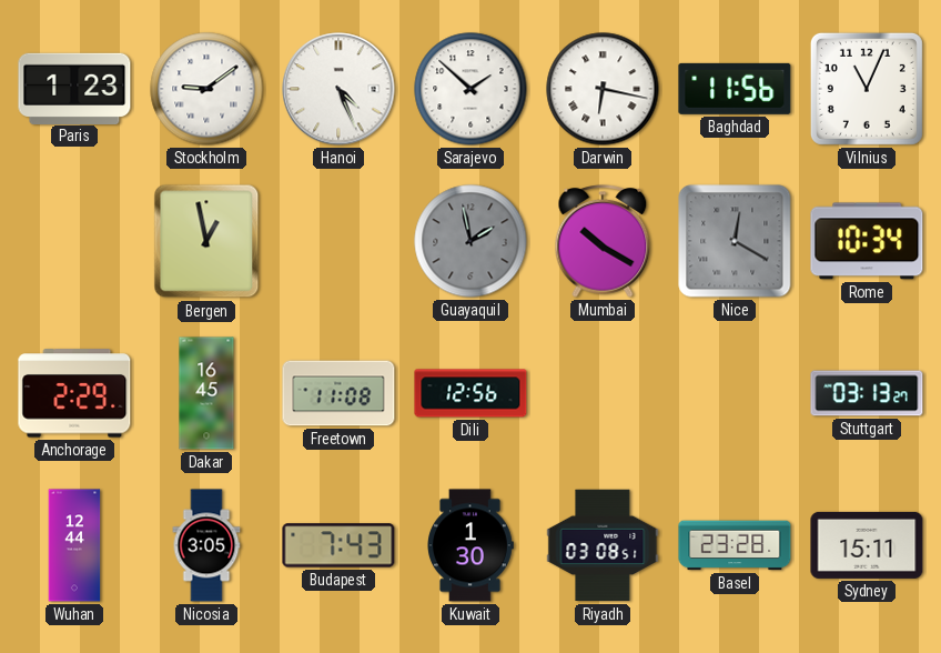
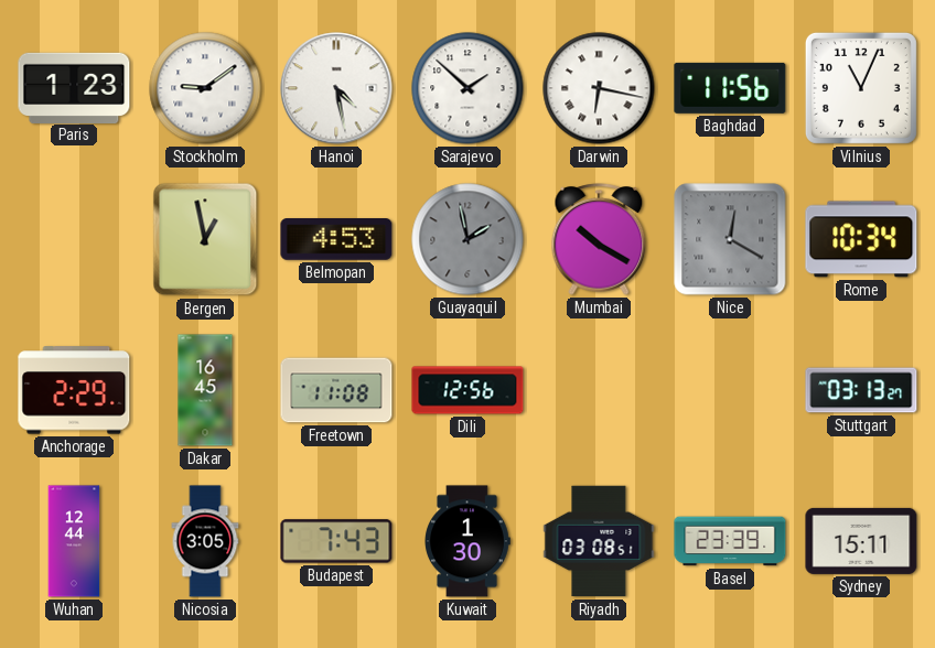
Hanoi: 4:26 -> 4:28 (336, 88)
Belmopan: none -> 4:53 (336, 239)
Basel: 23:28 -> 23:39 (730, 541)
